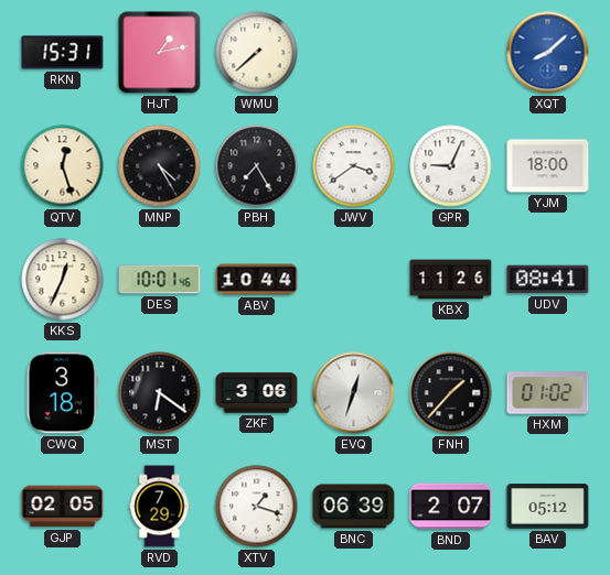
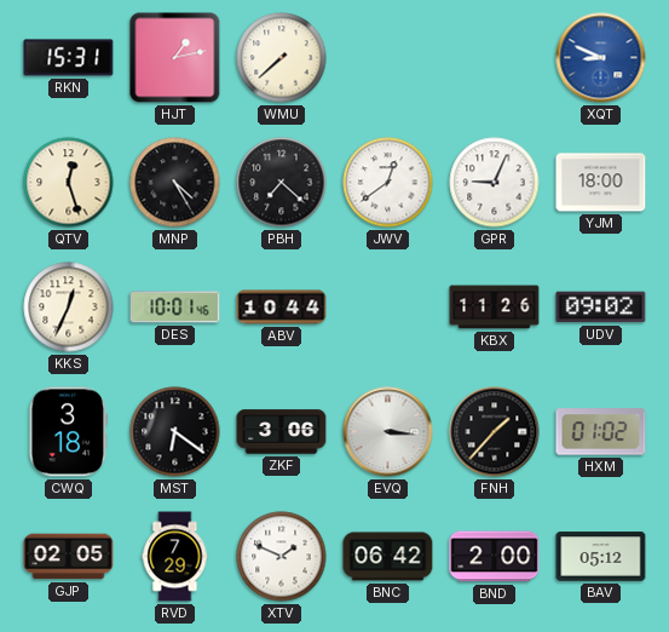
XQT: 8:08 -> 8:49 (601, 58)
PBH: 7:25 -> 7:22 (282, 183)
JWV: 3:39 -> 12:39 (388, 183)
UDV: 08:41 -> 09:02 (601, 308)
EVQ: 12:33 -> 3:16 (388, 432)
XTV: 1:18 -> 1:49 (282, 557)
BNC: 06:39 -> 06:42 (388, 557)
BND: 2:07 -> 2:00 (495, 557)
